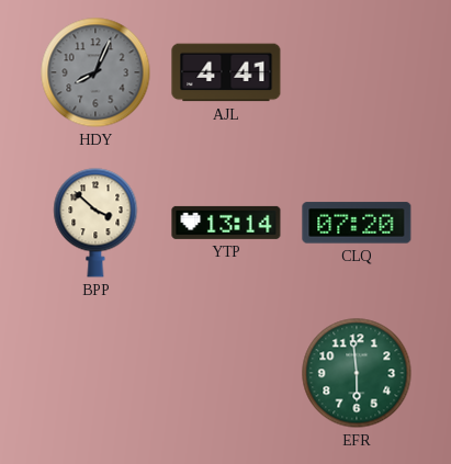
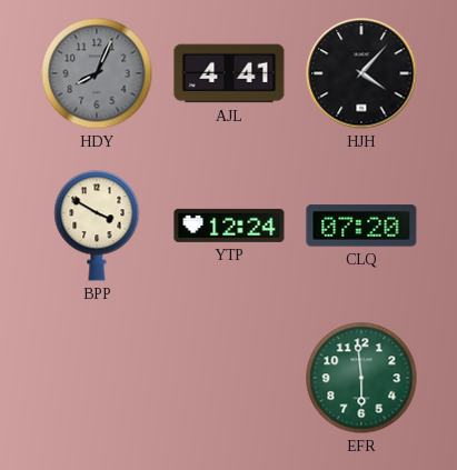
HJH: none -> 4:07 (361, 73)
BPP: 3:52 -> 3:50 (97, 226)
YTP: 13:14 -> 12:24 (229, 226)
